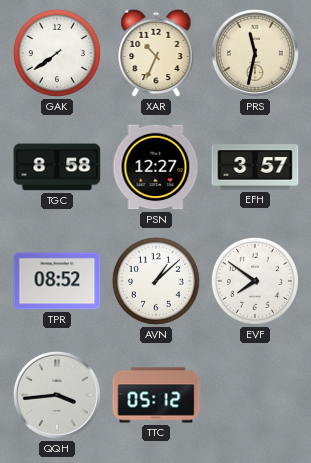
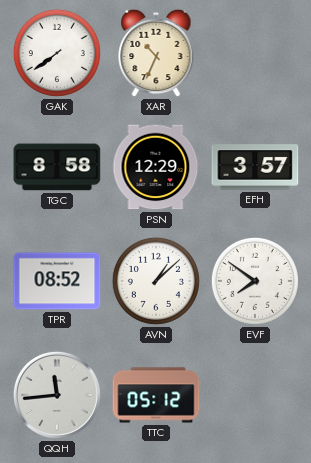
PRS: 11:32 -> none (255, 53)
PSN: 12:27 -> 12:29 (156, 167)
QQH: 3:44 -> 11:44 (57, 395)
